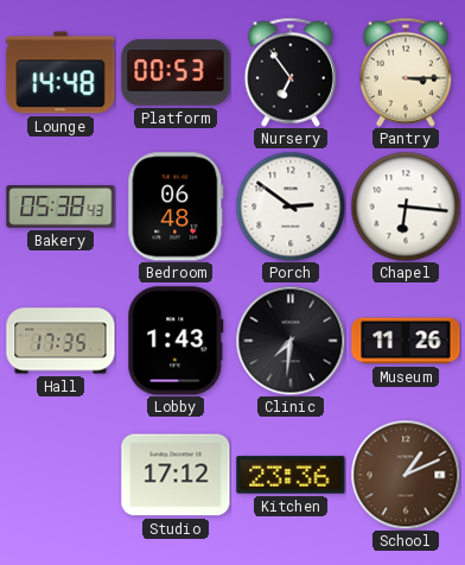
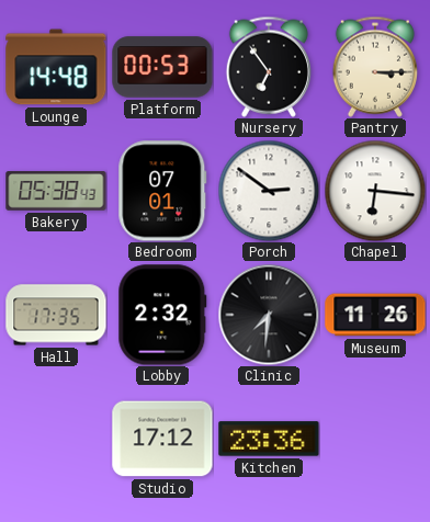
Bedroom: 06:48 -> 07:01 (162, 191)
Lobby: 1:43 -> 2:32 (162, 315)
School: 1:11 -> none (406, 475)
